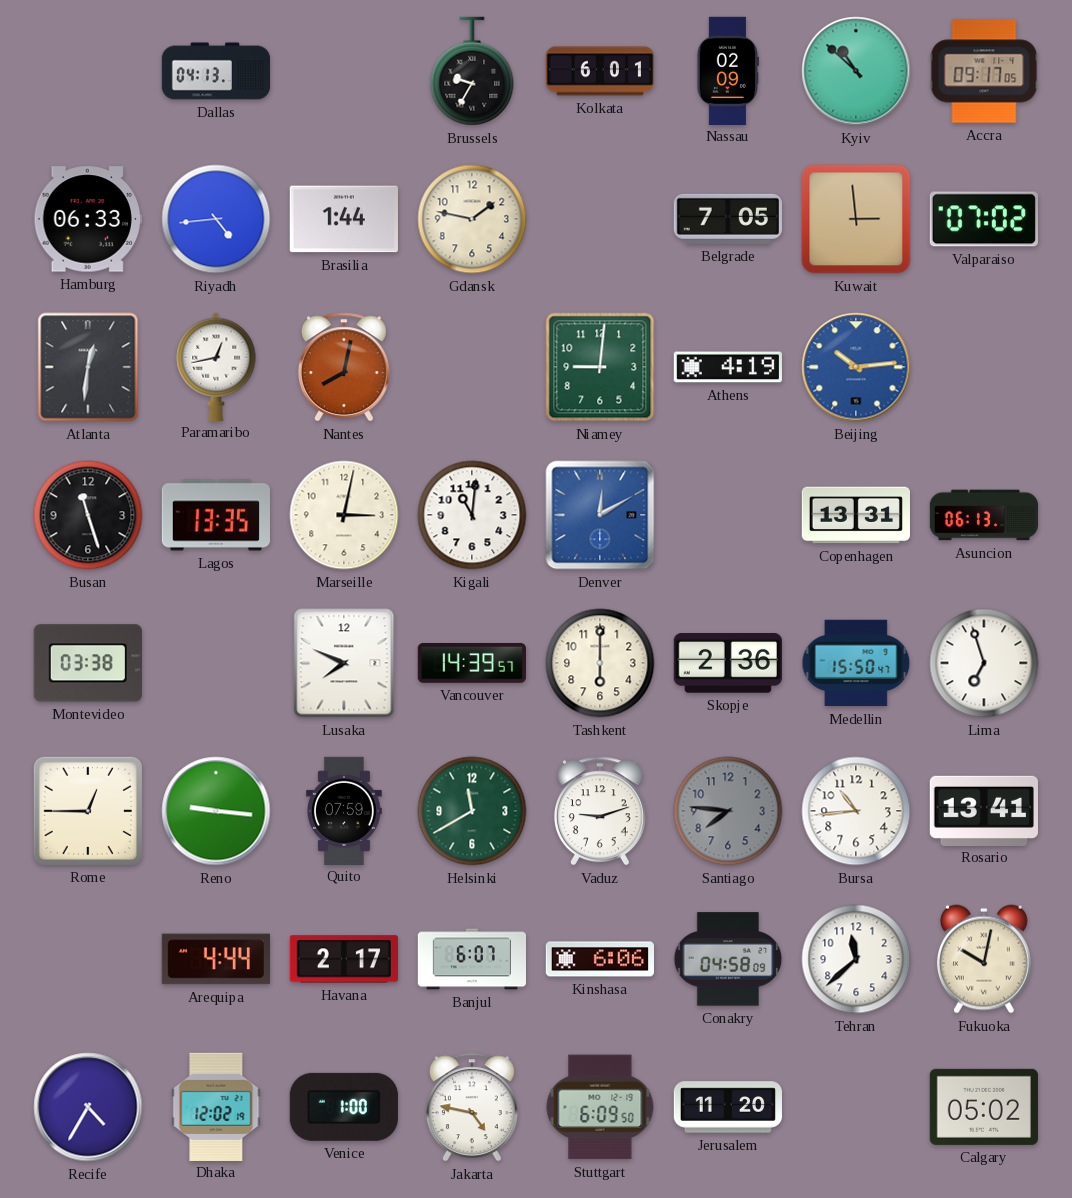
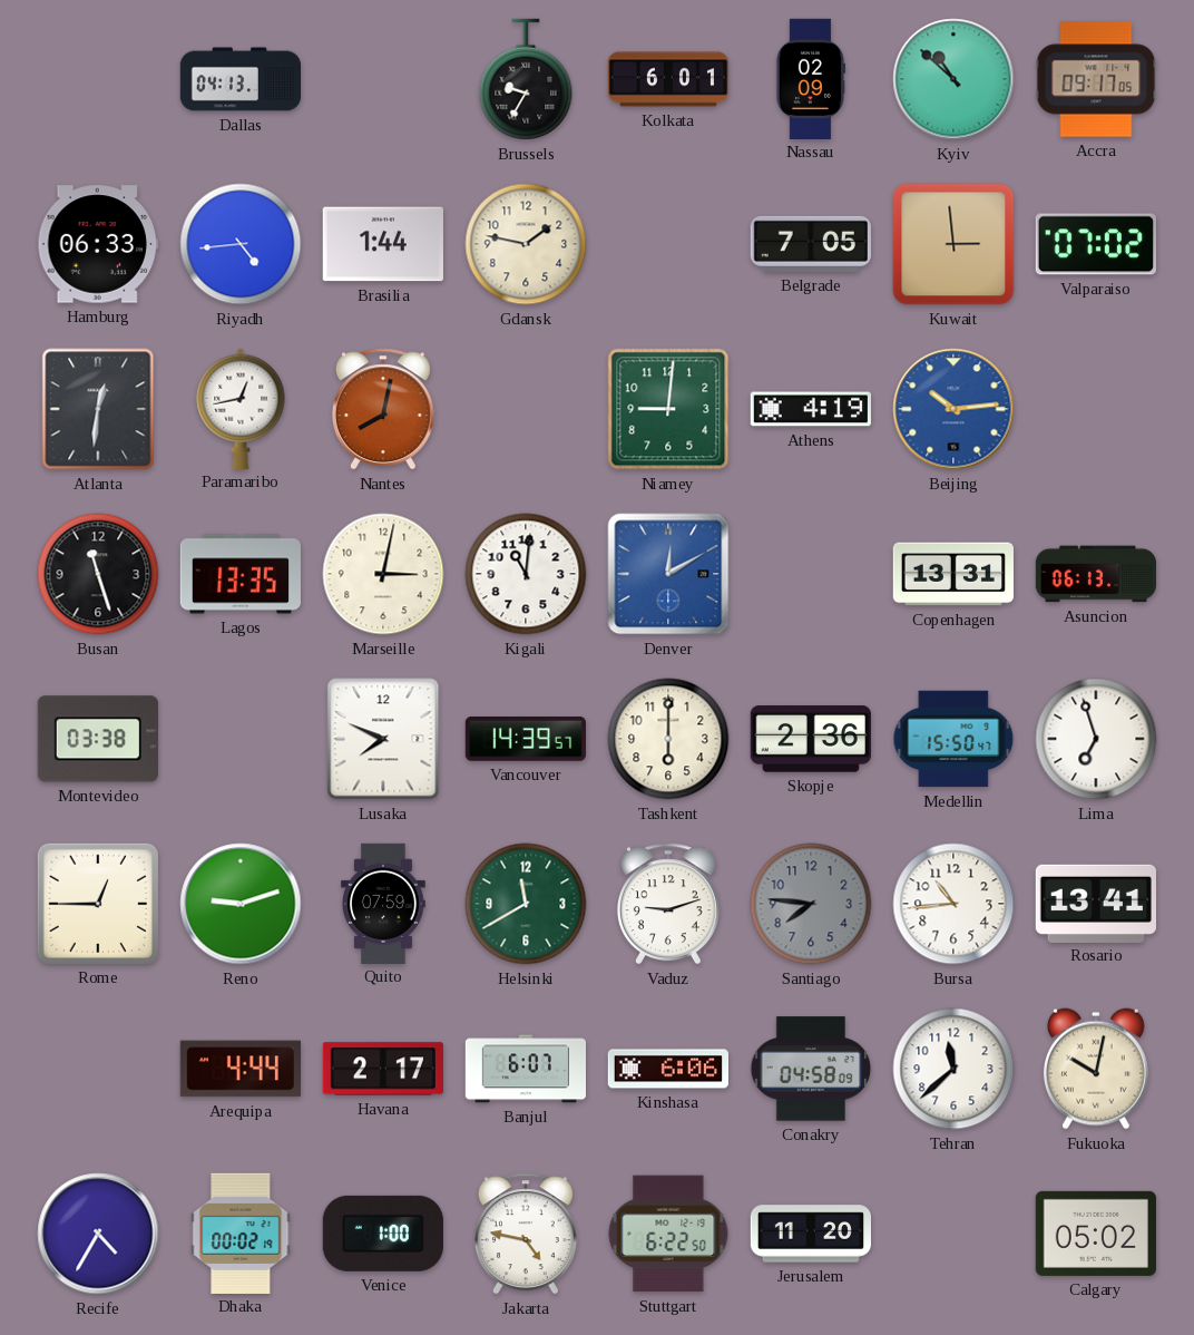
Reno: 9:16 -> 9:12 (241, 904)
Dhaka: 12:02 -> 00:02 (241, 1232)
Stuttgart: 6:09 -> 6:22 (668, 1234)
